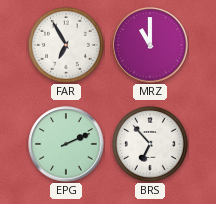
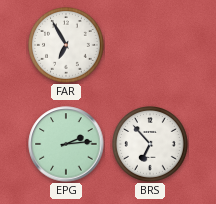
MRZ: 11:00 -> none (150, 45)
EPG: 2:11 -> 2:14 (66, 144)
